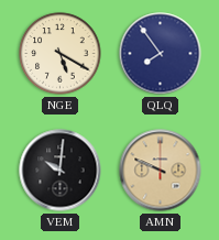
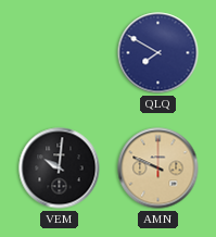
NGE: 5:20 -> none (61, 54)
QLQ: 7:54 -> 7:50 (158, 53)
